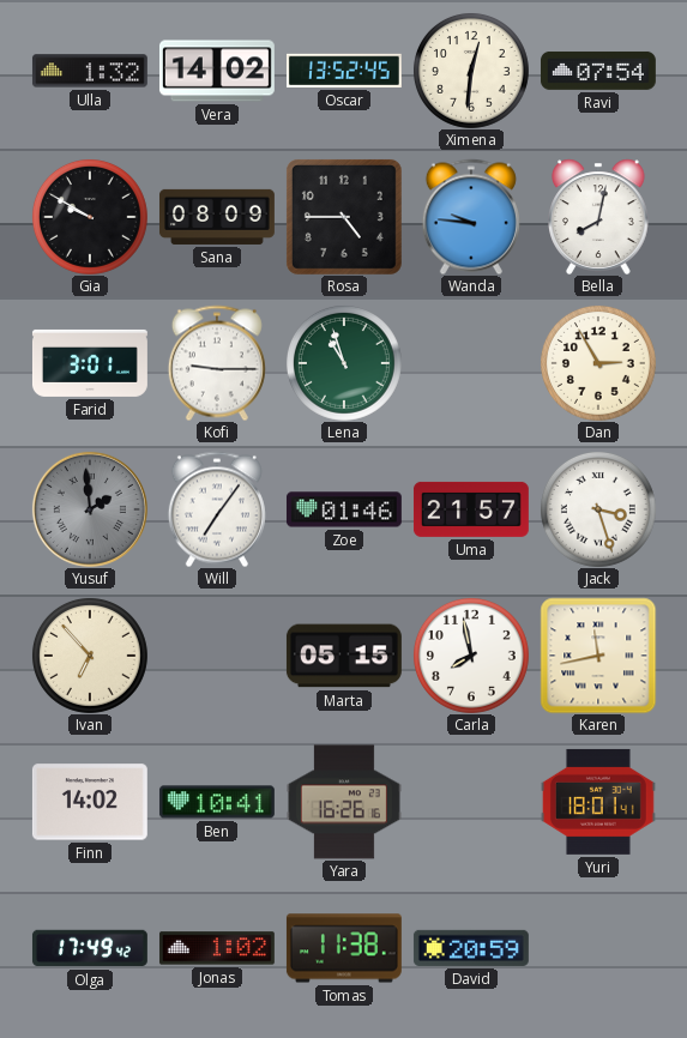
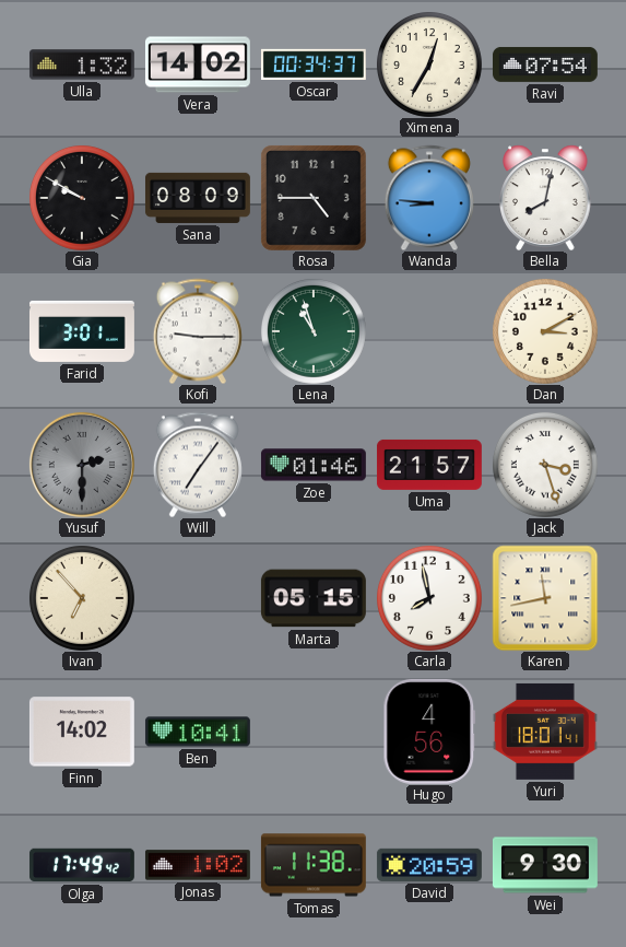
Oscar: 13:52 -> 00:34 (314, 65)
Ximena: 12:31 -> 12:35 (429, 65)
Wanda: 9:46 -> 8:46 (429, 198)
Dan: 2:55 -> 3:10 (545, 331)
Yusuf: 1:59 -> 2:30 (82, 465)
Yara: 16:26 -> none (344, 802)
Hugo: none -> 4:56 (429, 732)
Wei: none -> 9:30 (545, 865)
